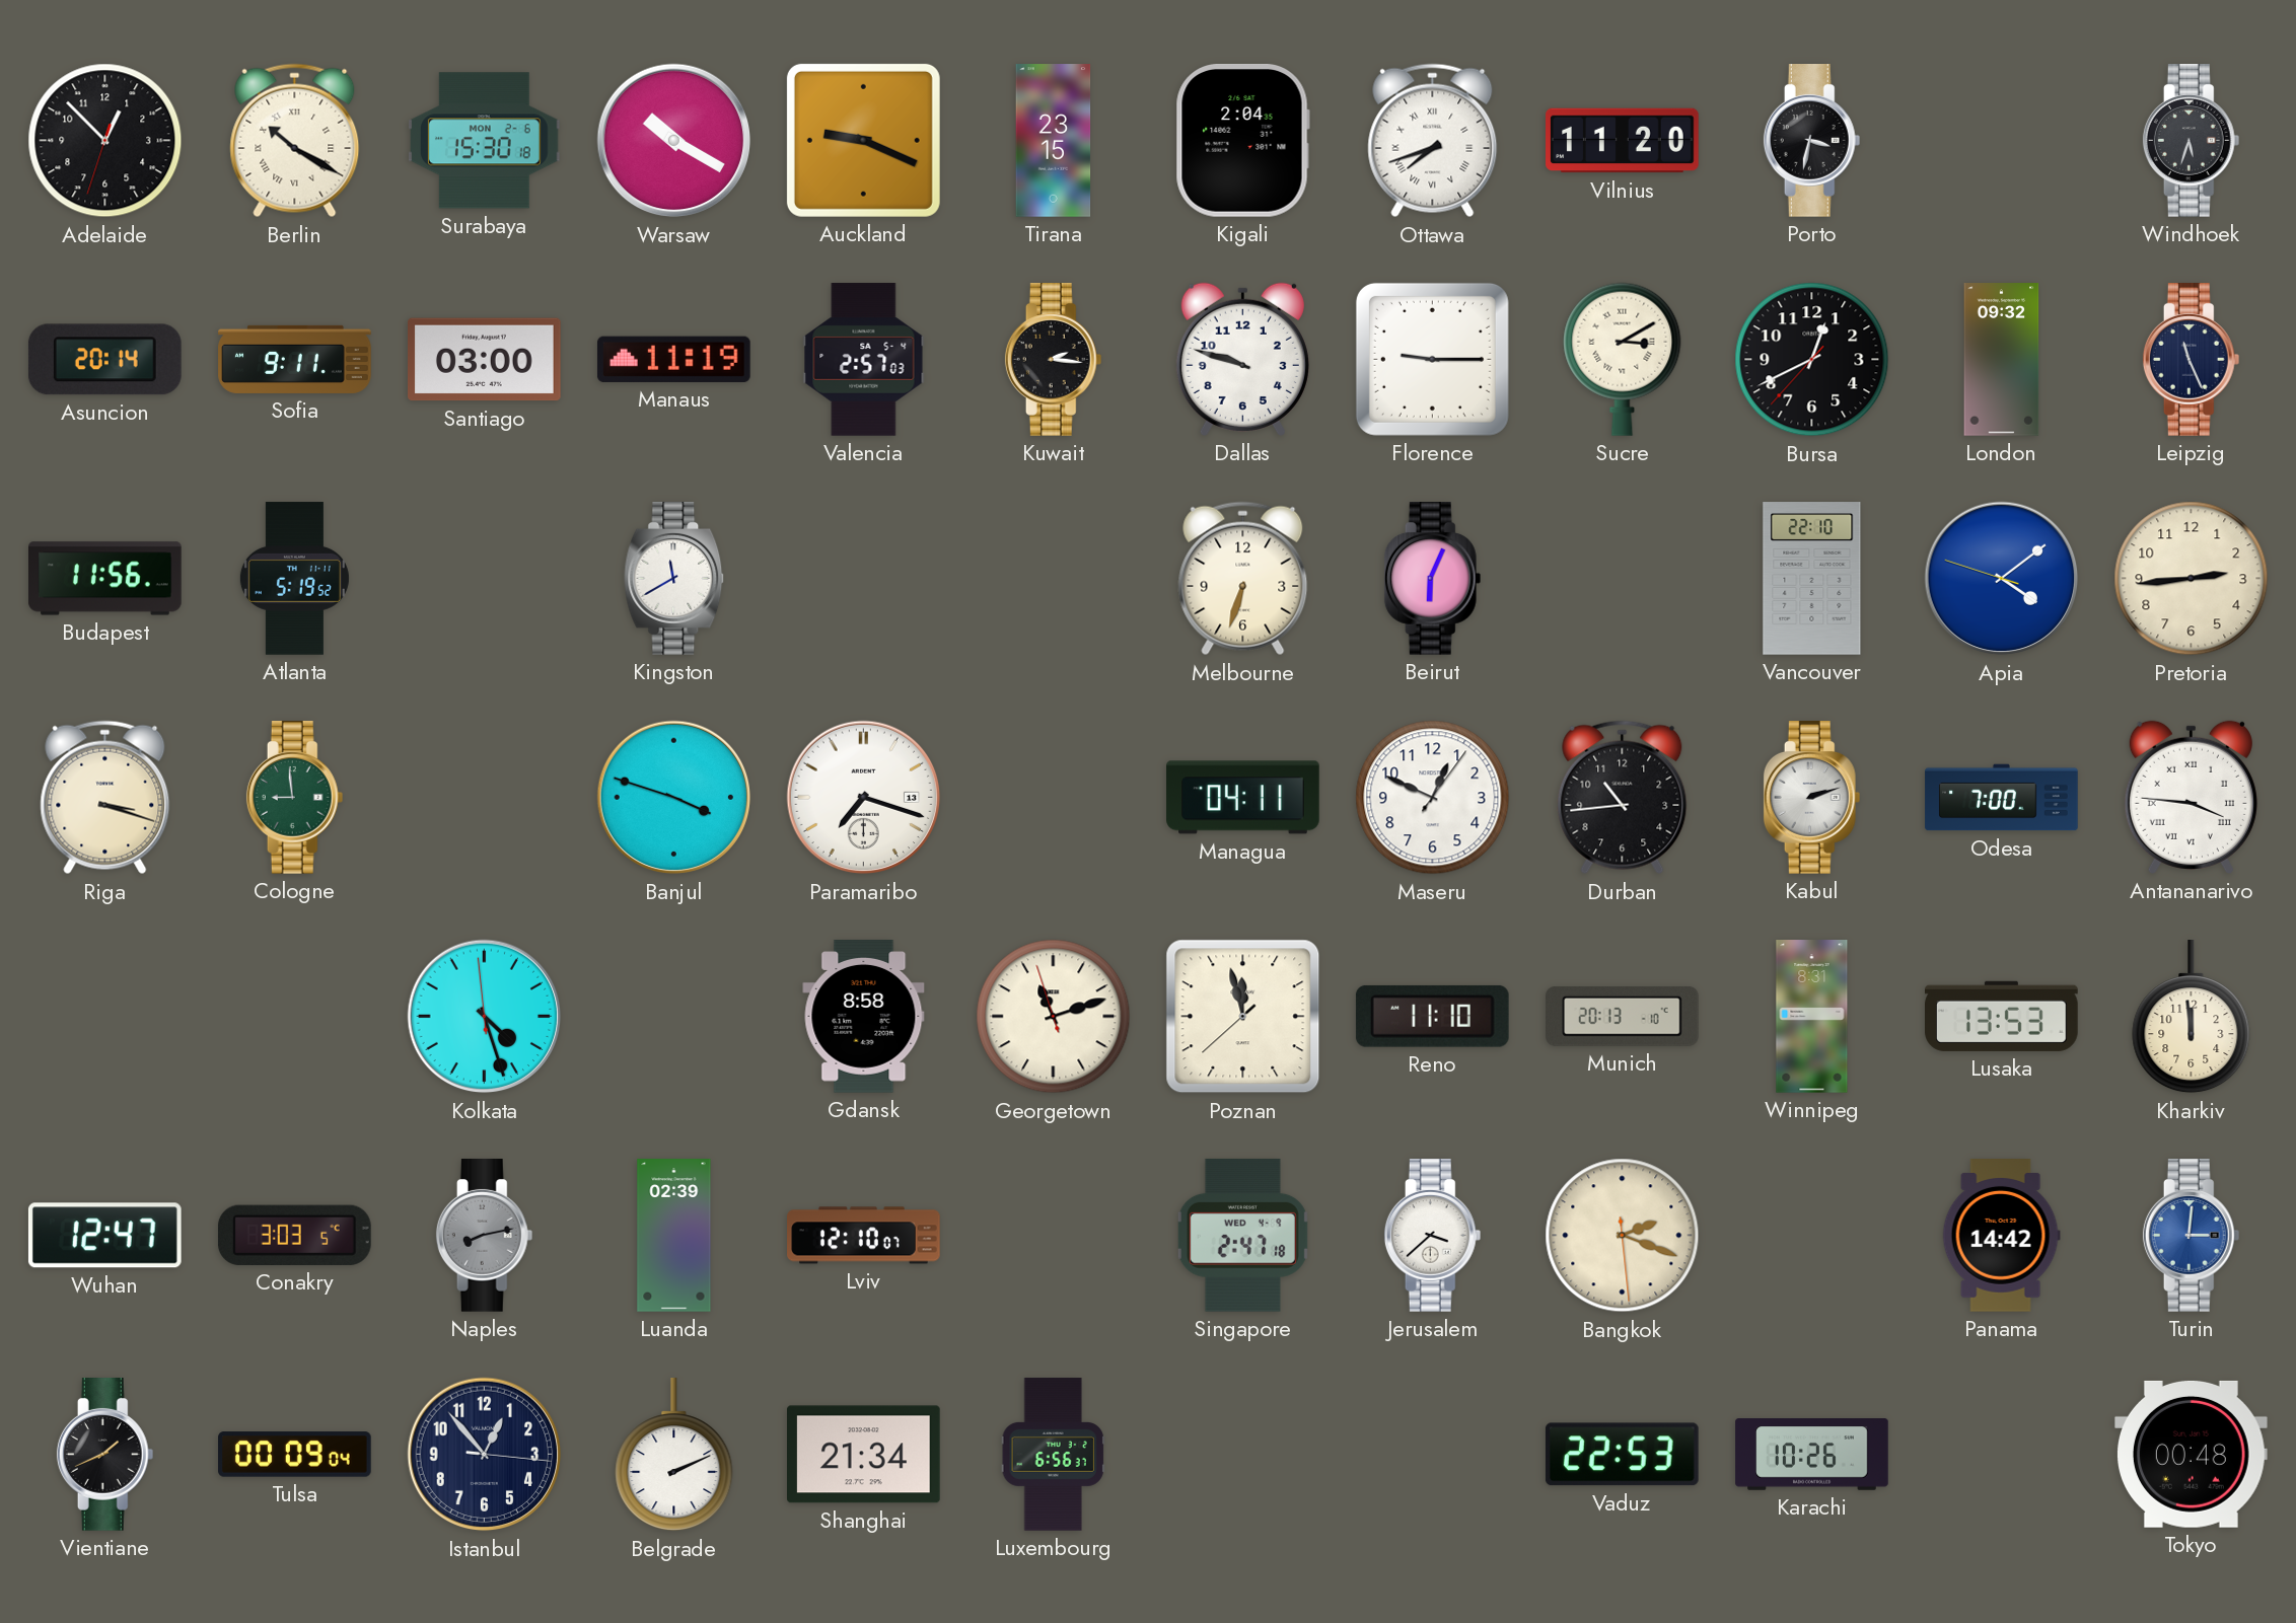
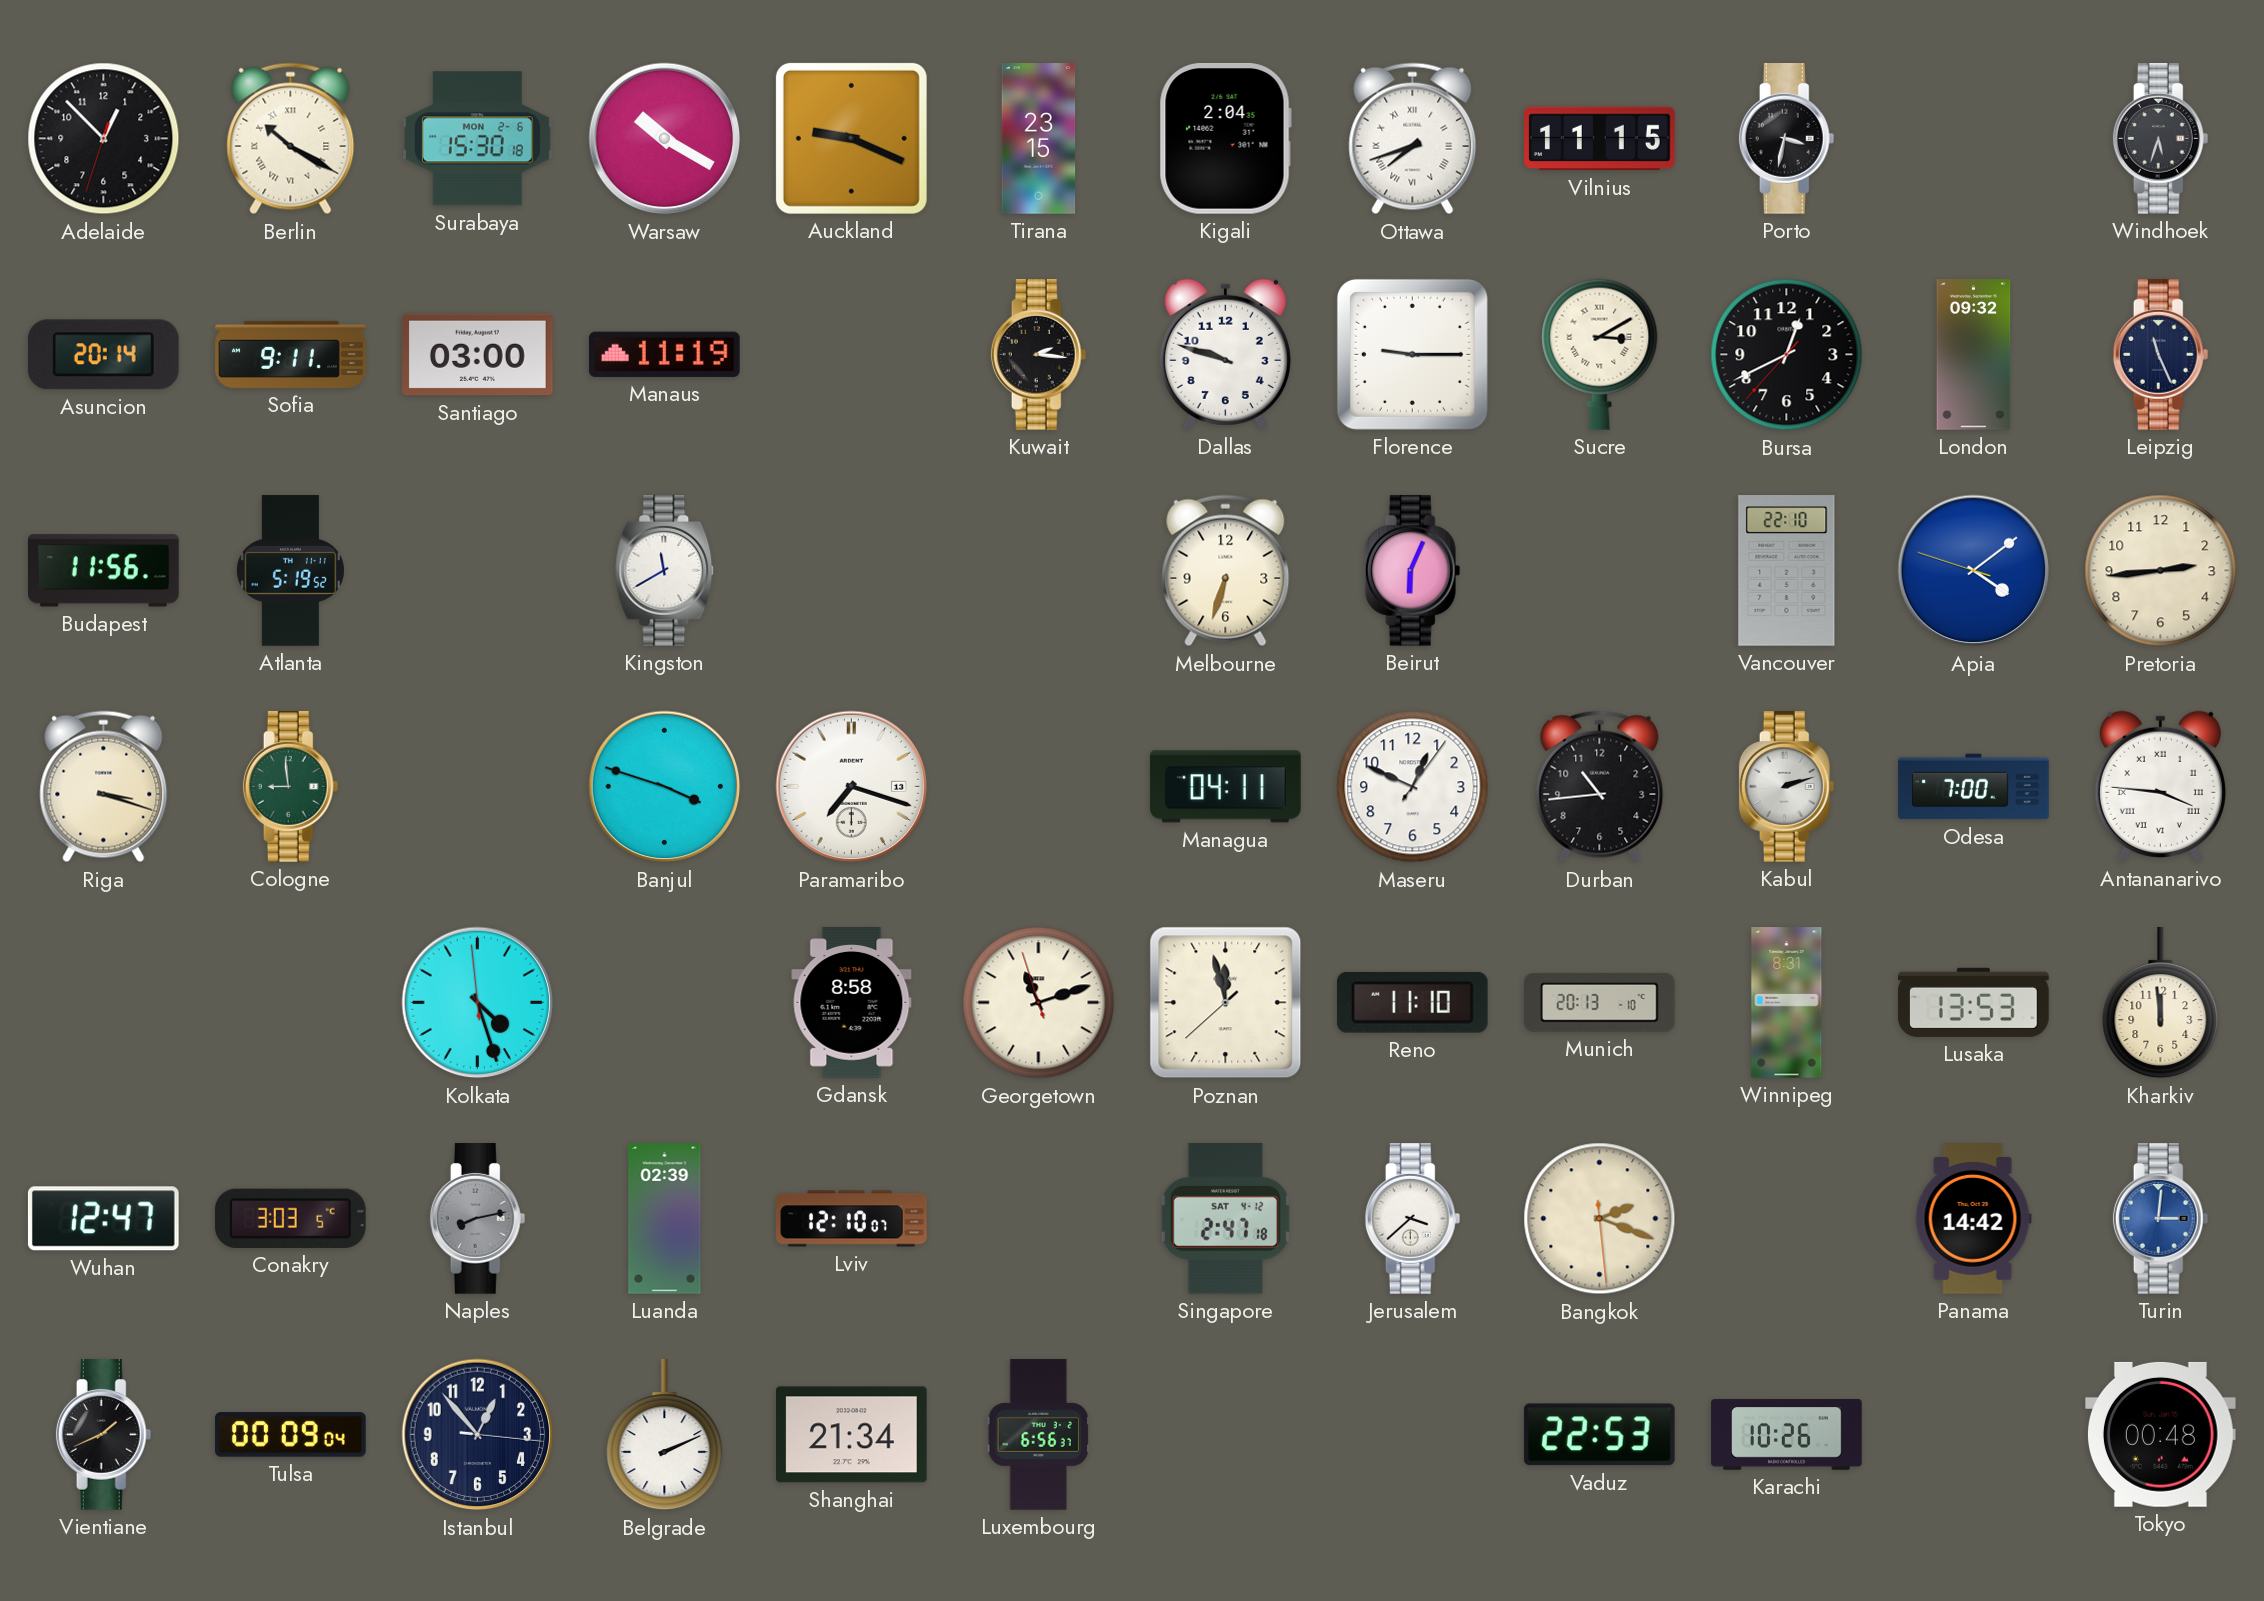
Vilnius: 11:20 -> 11:15 (1600, 139)
Valencia: 2:57 -> none (864, 360)
Singapore date: WED 4-9 -> SAT 4-12 (1225, 1219)
